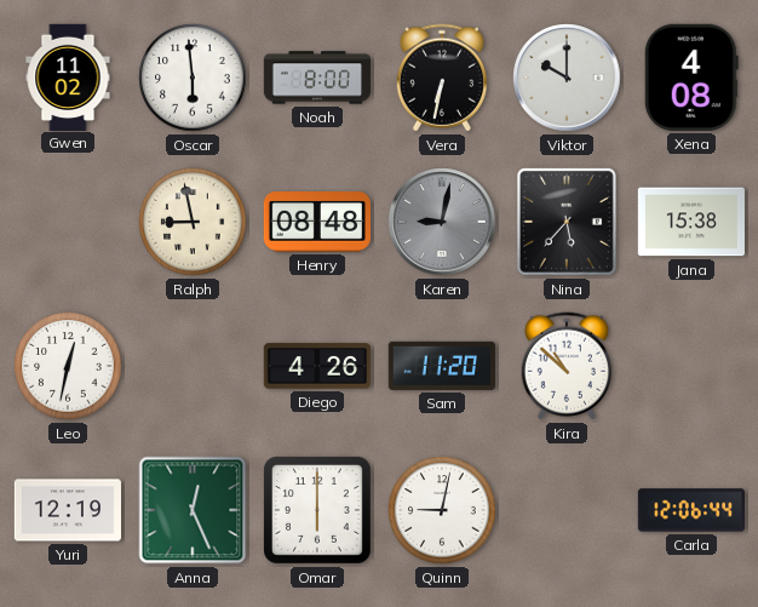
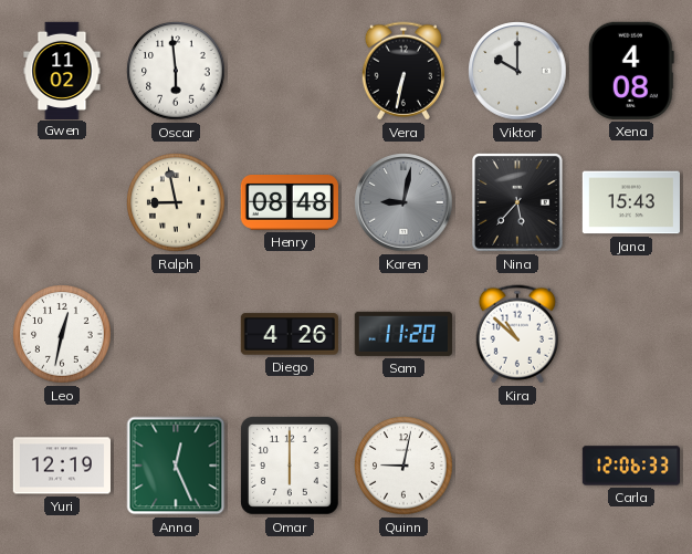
Noah: 8:00 -> none (316, 78)
Jana: 15:38 -> 15:43 (630, 202)
Carla: 12:06:44 -> 12:06:33 (630, 466)
